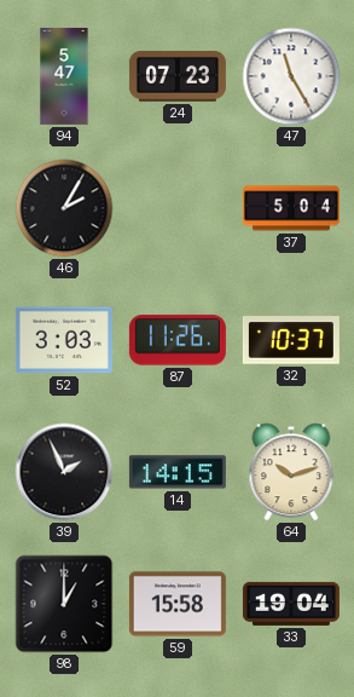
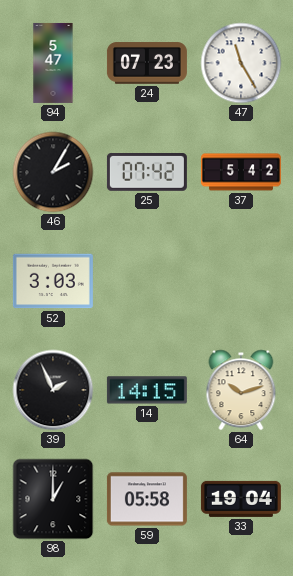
25: none -> 07:42 (147, 173)
37: 5:04 -> 5:42 (241, 172)
87: 11:26 -> none (178, 340)
32: 10:37 -> none (291, 340)
59: 15:58 -> 05:58 (147, 499)
